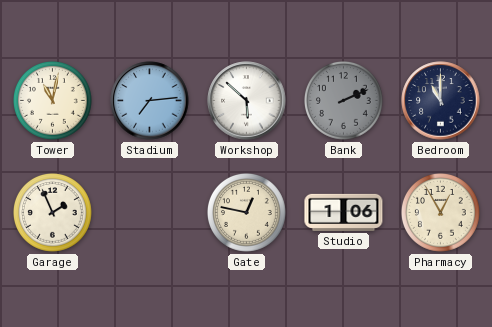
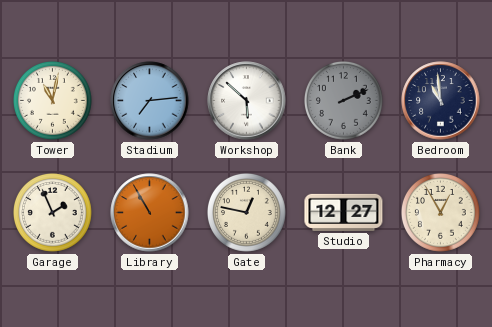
Bedroom: 11:00 -> 10:59 (441, 101)
Library: none -> 10:55 (150, 213)
Studio: 1:06 -> 12:27 (344, 212)
